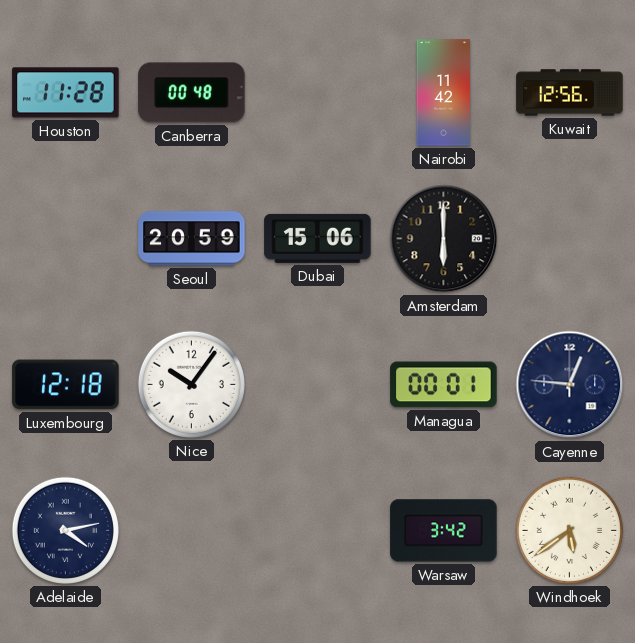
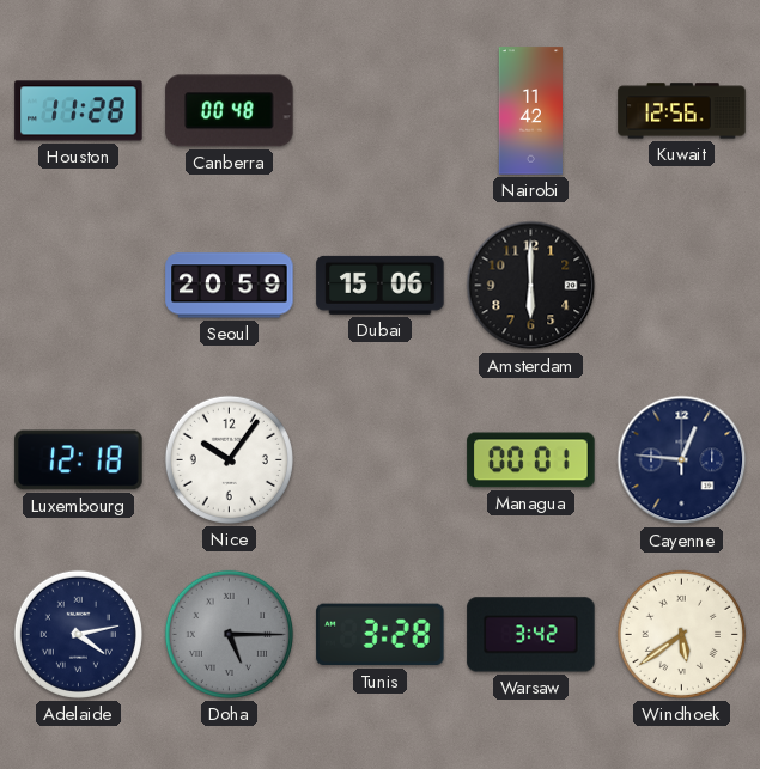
Doha: none -> 5:15 (229, 634)
Tunis: none -> 3:28 (381, 635)
